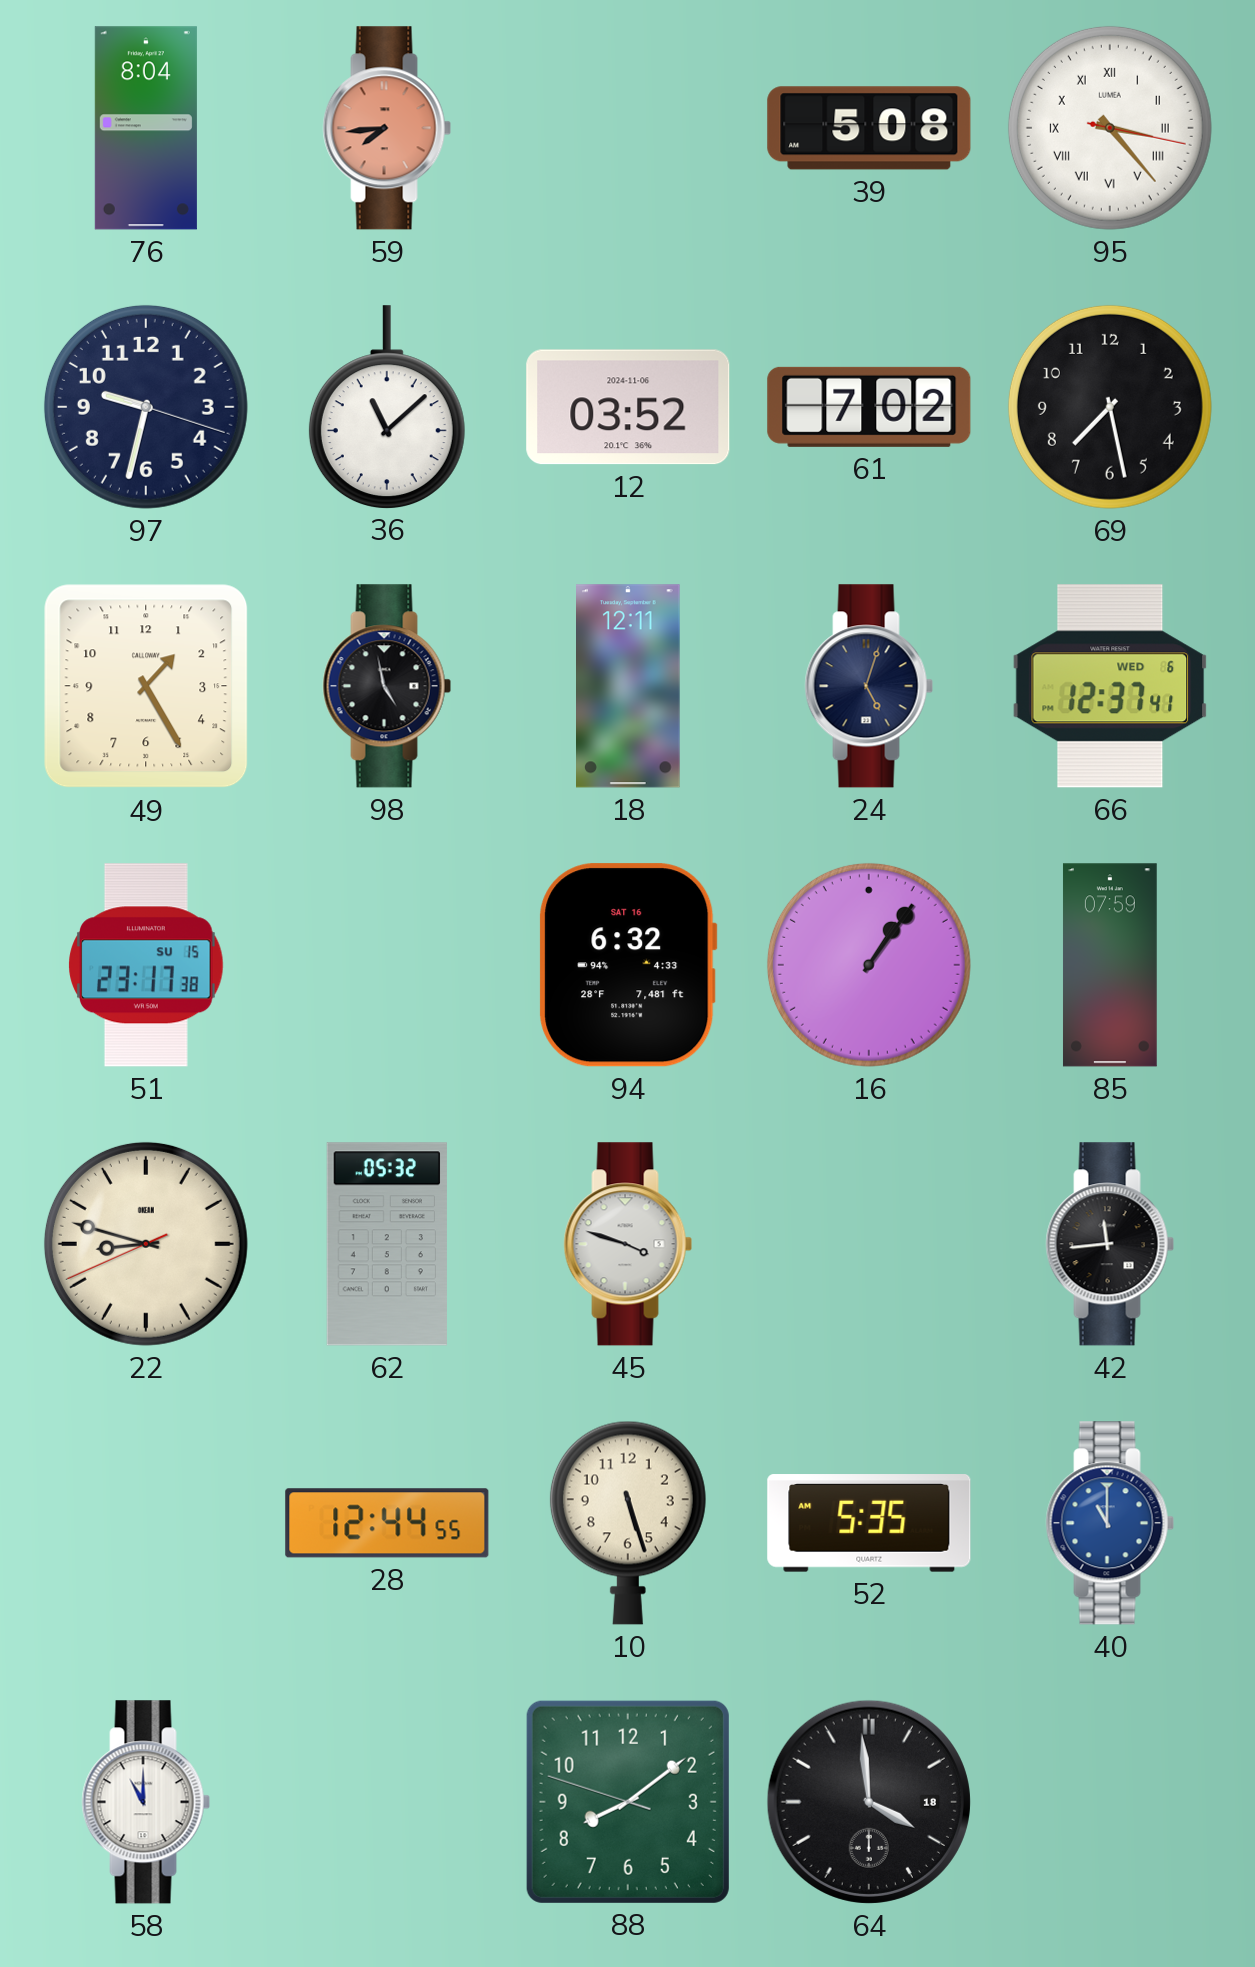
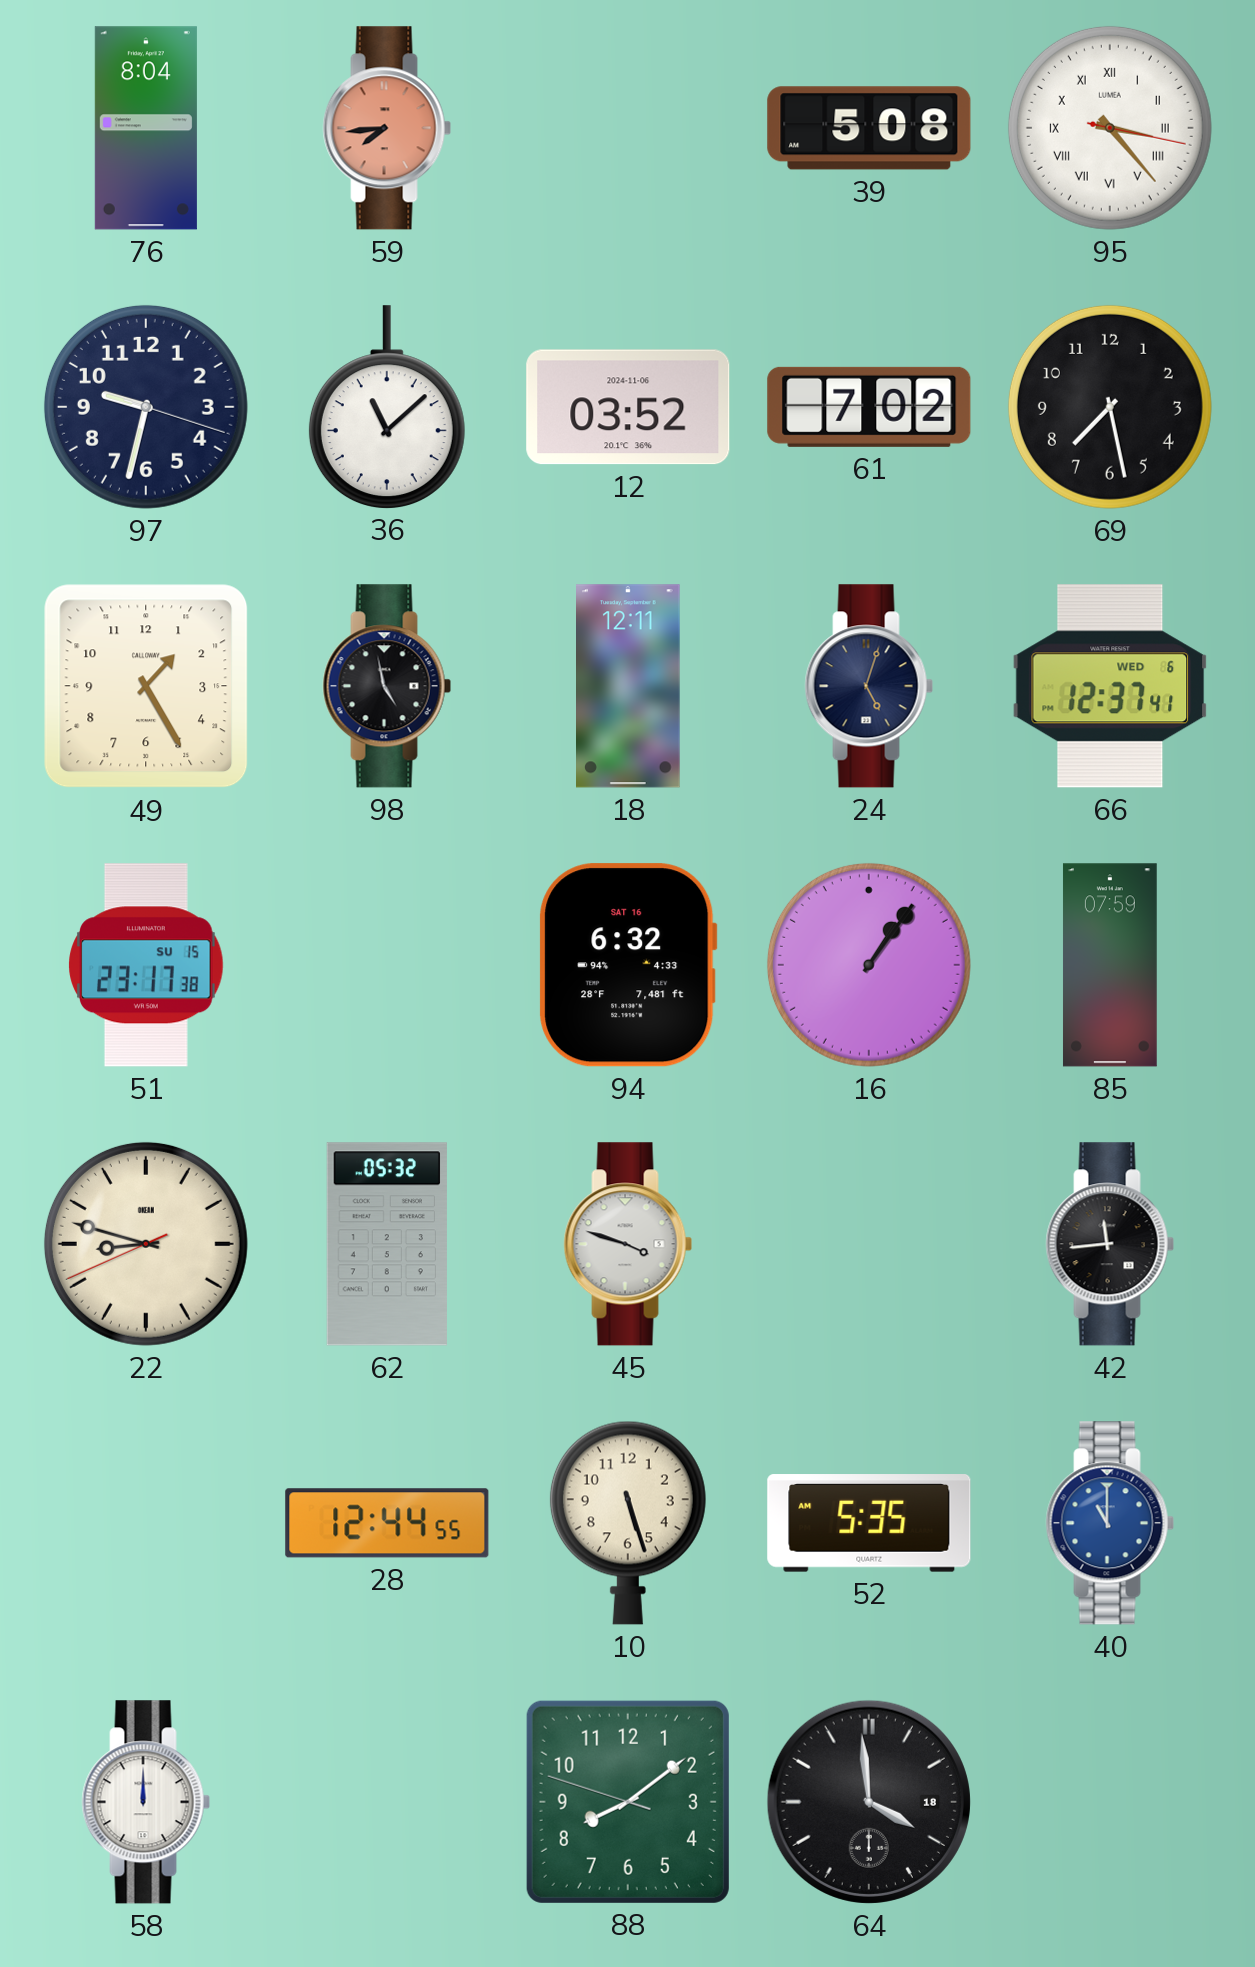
58: 11:00 -> 12:00 (146, 1802)
